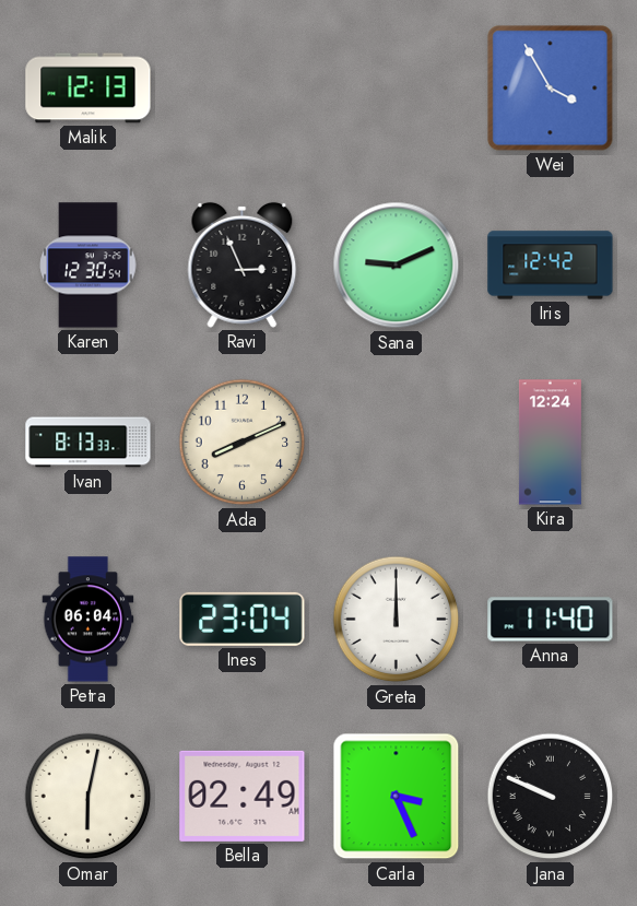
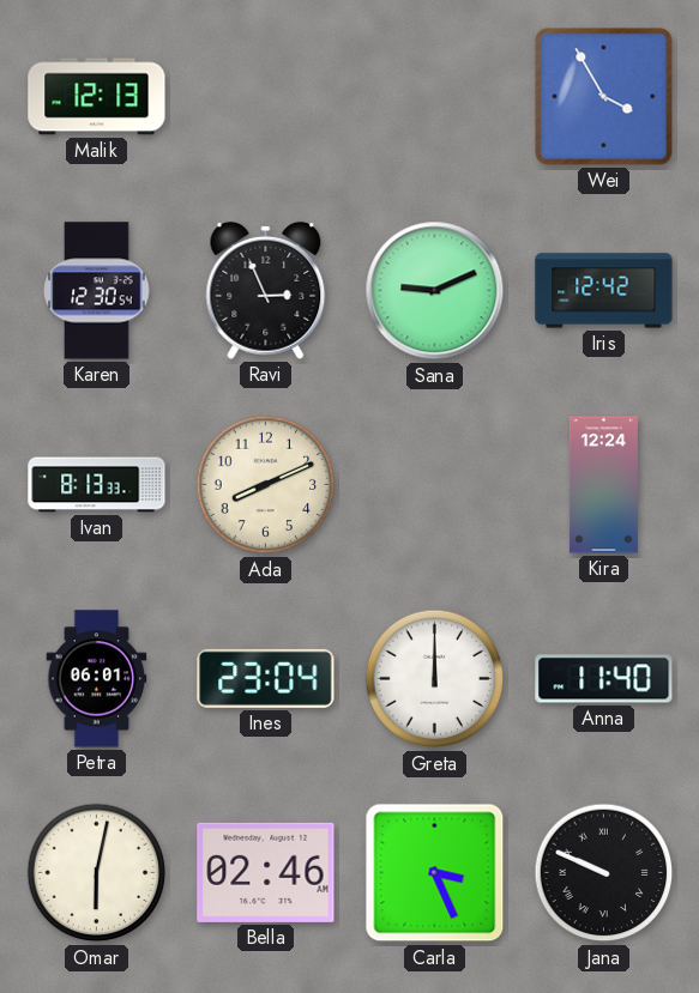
Petra: 06:04 -> 06:01 (97, 679)
Bella: 02:49 -> 02:46 (266, 872)
